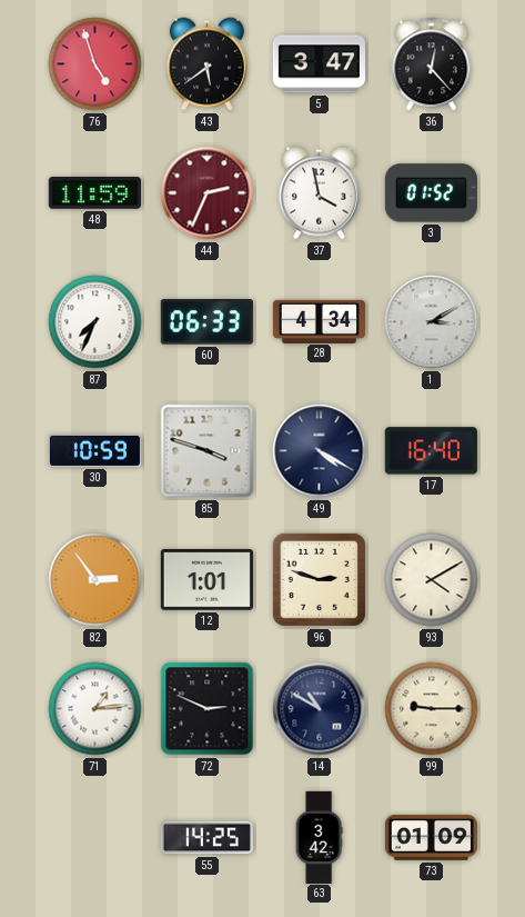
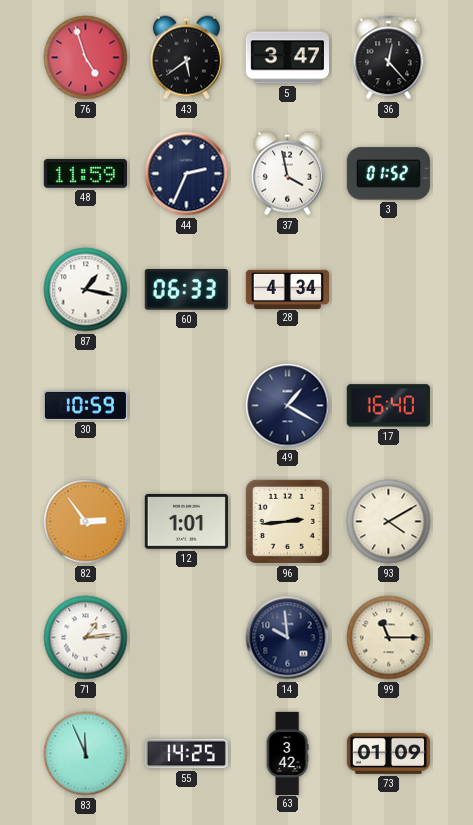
44 dial: burgundy -> navy (187, 174)
87: 7:34 -> 1:17 (86, 290)
1: 3:10 -> none (432, 322)
85: 3:48 -> none (208, 451)
49: 4:20 -> 1:20 (288, 406)
96: 2:48 -> 2:44 (287, 521)
72: 2:49 -> none (208, 709)
14: 10:50 -> 9:59 (288, 638)
99: 9:15 -> 11:15 (389, 638)
83: none -> 11:56 (86, 754)
